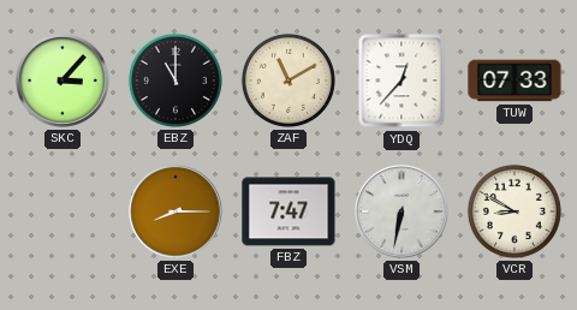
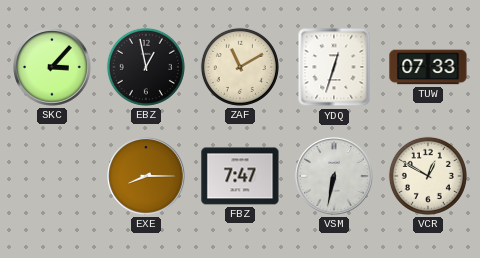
EBZ: 11:00 -> 12:58 (146, 67)
YDQ: 12:37 -> 12:33 (334, 67)
VCR: 8:50 -> 12:50 (428, 176)
